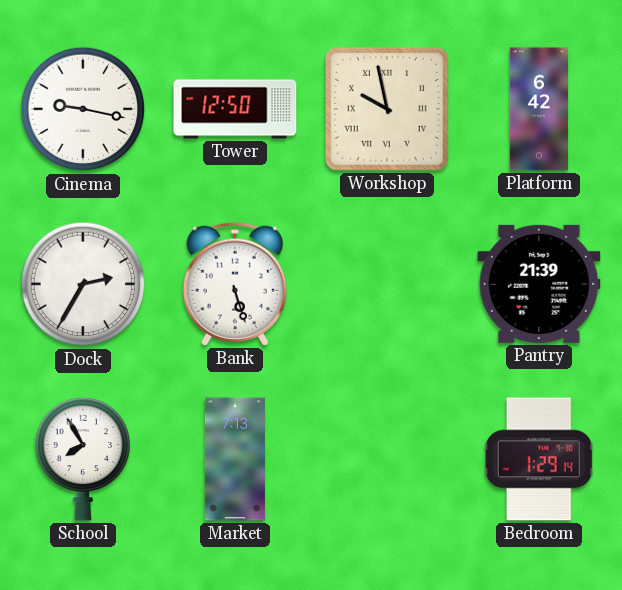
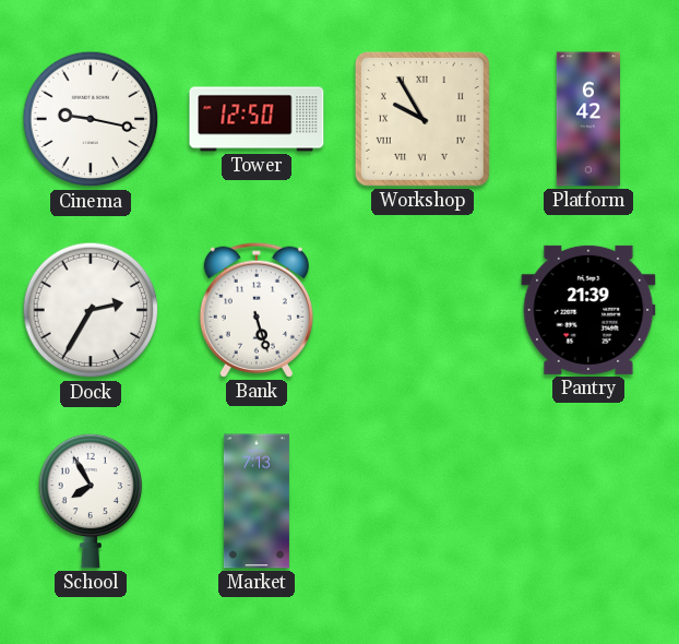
Workshop: 9:58 -> 9:55 (422, 119)
Bedroom: 1:29 -> none (539, 459)
